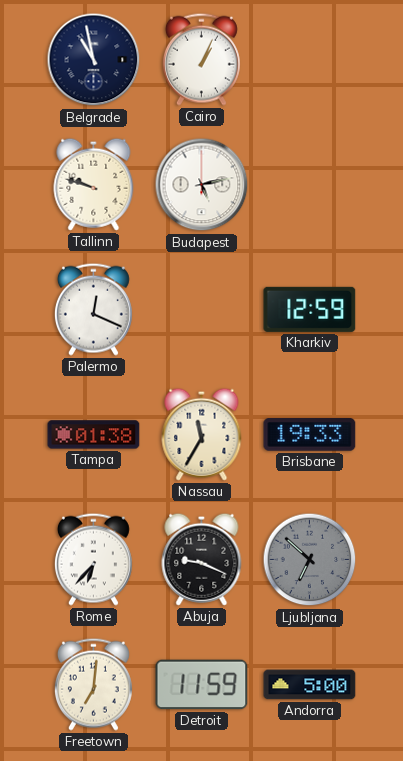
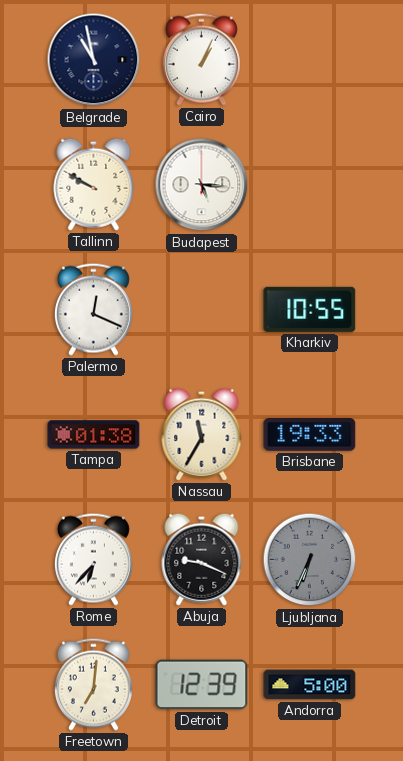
Tallinn: 9:48 -> 9:50 (94, 184)
Budapest: 5:13 -> 5:16 (202, 185)
Kharkiv: 12:59 -> 10:55 (310, 309)
Ljubljana: 6:52 -> 6:34 (310, 560)
Detroit: 11:59 -> 12:39 (202, 685)
